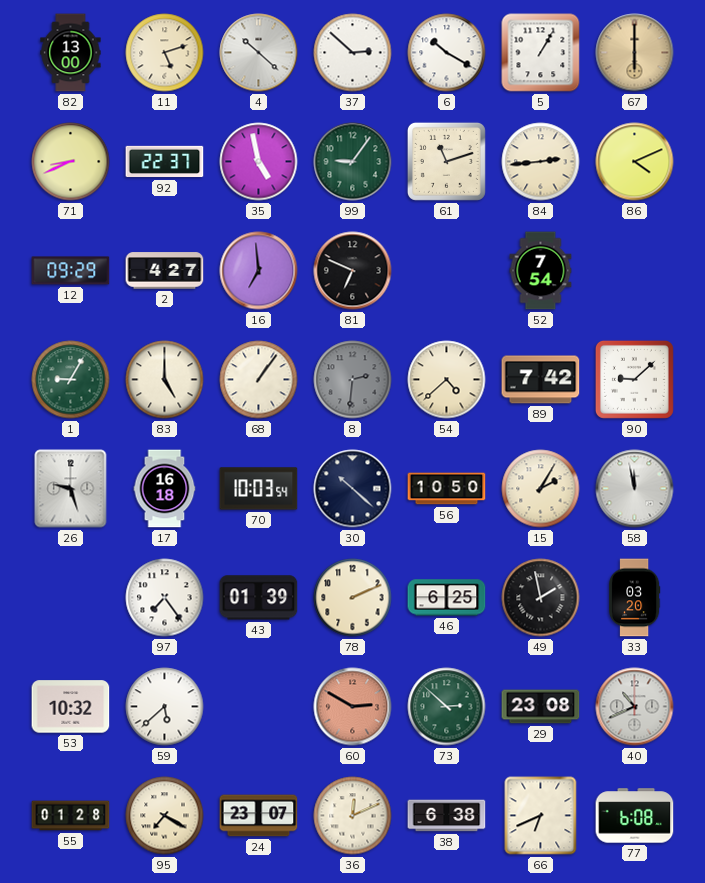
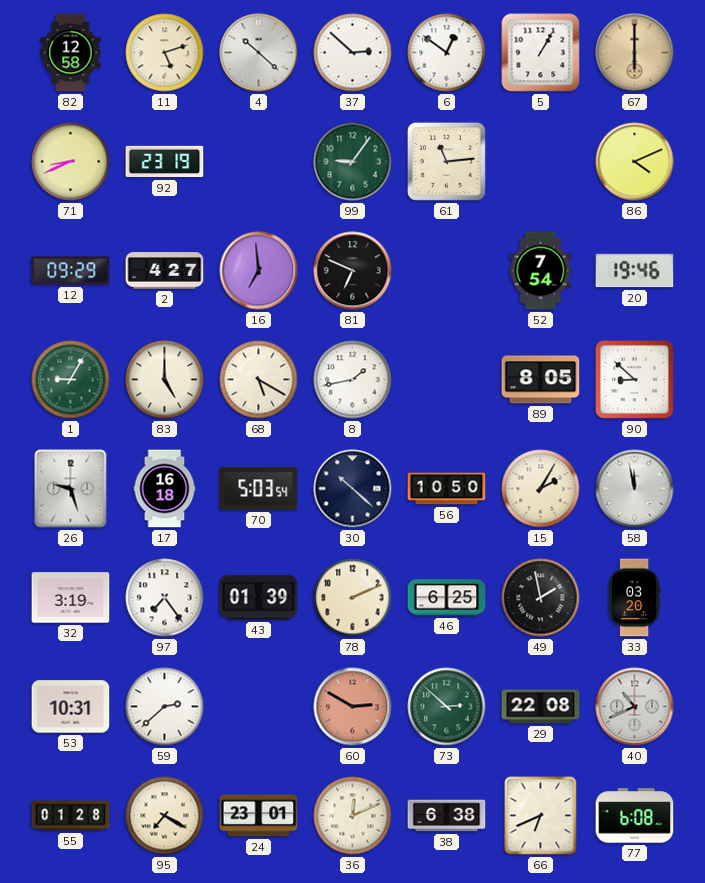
82: 13:00 -> 12:58 (71, 53)
6: 10:20 -> 12:51 (447, 53)
92: 22:37 -> 23:19 (165, 162)
35: 4:58 -> none (259, 162)
61: 11:12 -> 11:14 (446, 161)
84: 2:44 -> none (541, 162)
20: none -> 19:46 (635, 271)
68: 1:06 -> 5:20 (259, 380)
8: 2:31 -> 1:43 (353, 380)
8 dial: grey -> white (353, 380)
54: 4:38 -> none (447, 380)
89: 7:42 -> 8:05 (541, 380)
90: 9:08 -> 8:52 (634, 379)
70: 10:03 -> 5:03 (259, 489)
32: none -> 3:19 (71, 598)
53: 10:32 -> 10:31 (71, 707)
59: 5:38 -> 2:38 (165, 707)
29: 23:08 -> 22:08 (541, 707)
24: 23:07 -> 23:01 (259, 816)
